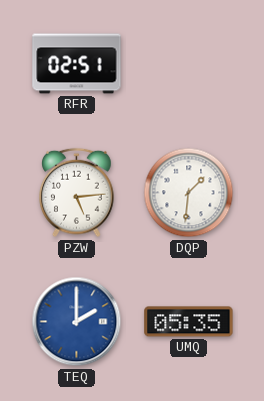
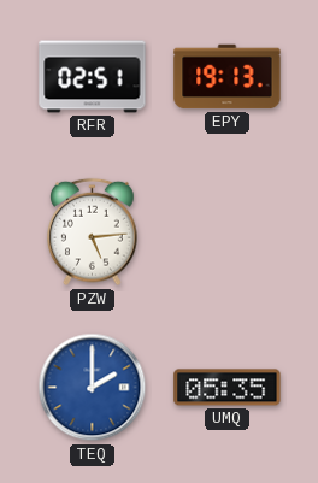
EPY: none -> 19:13 (228, 77)
DQP: 1:31 -> none (189, 193)
